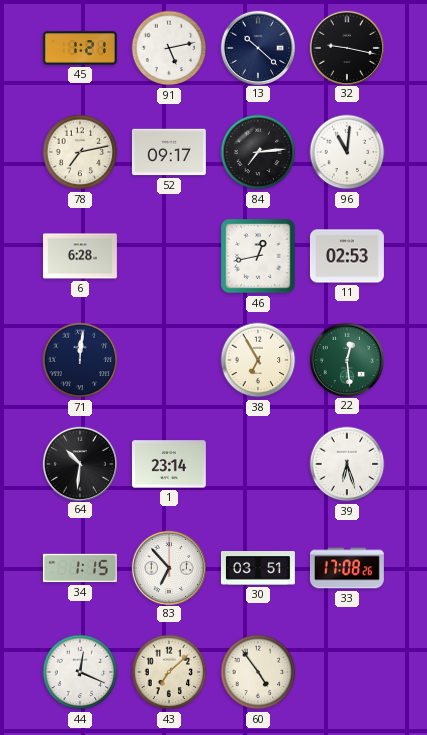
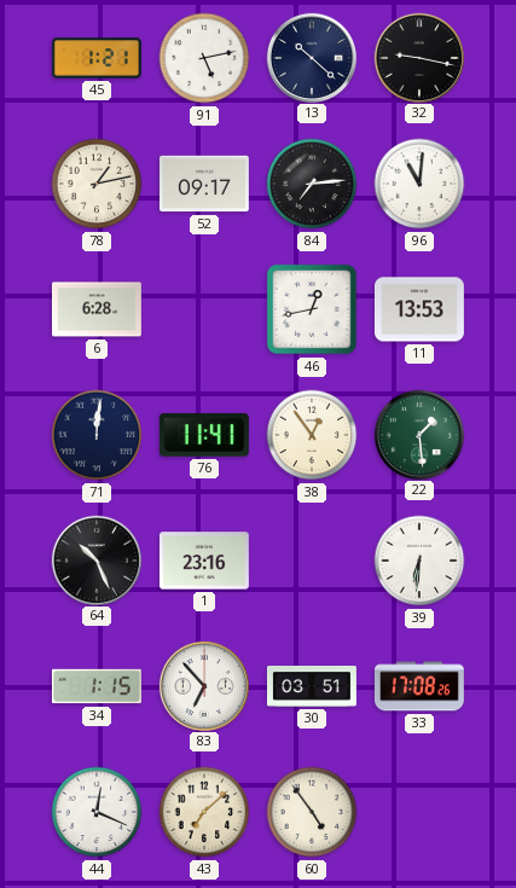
78: 7:13 -> 1:13 (97, 184)
11: 02:53 -> 13:53 (419, 309)
76: none -> 11:41 (204, 435)
38: 6:55 -> 12:54 (312, 435)
22: 12:29 -> 1:29 (418, 434)
64: 10:31 -> 10:26 (95, 559)
1: 23:14 -> 23:16 (204, 561)
39: 6:27 -> 6:31 (419, 561)
